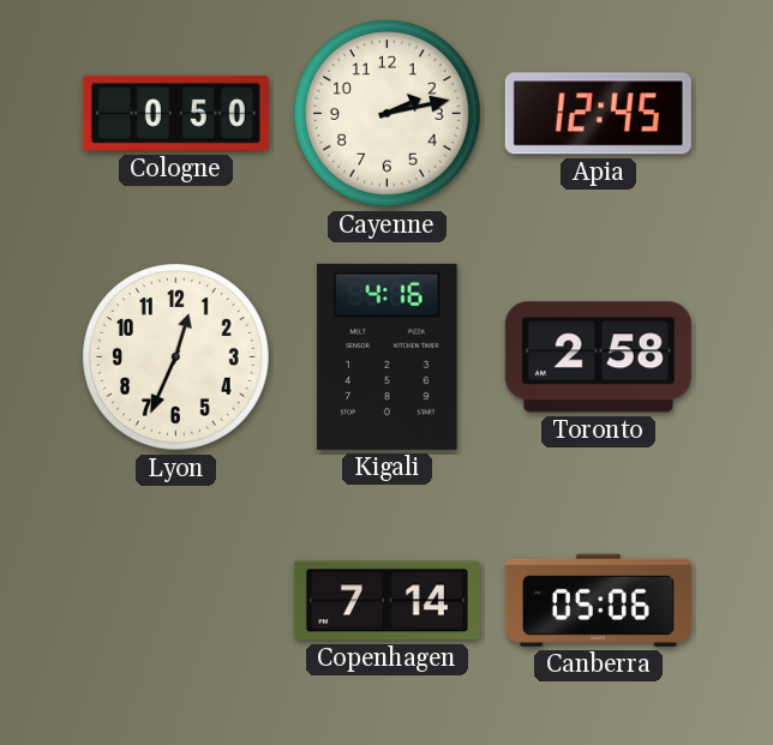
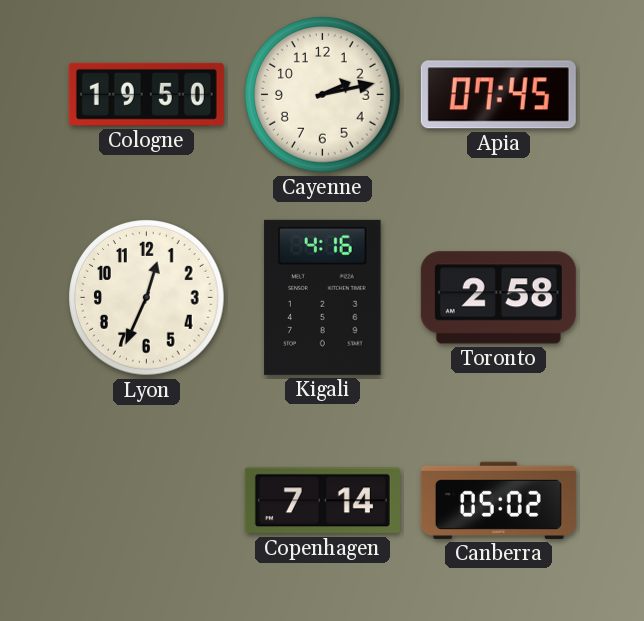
Cologne: 0:50 -> 19:50 (146, 94)
Apia: 12:45 -> 07:45 (498, 95)
Canberra: 05:06 -> 05:02 (498, 500)
